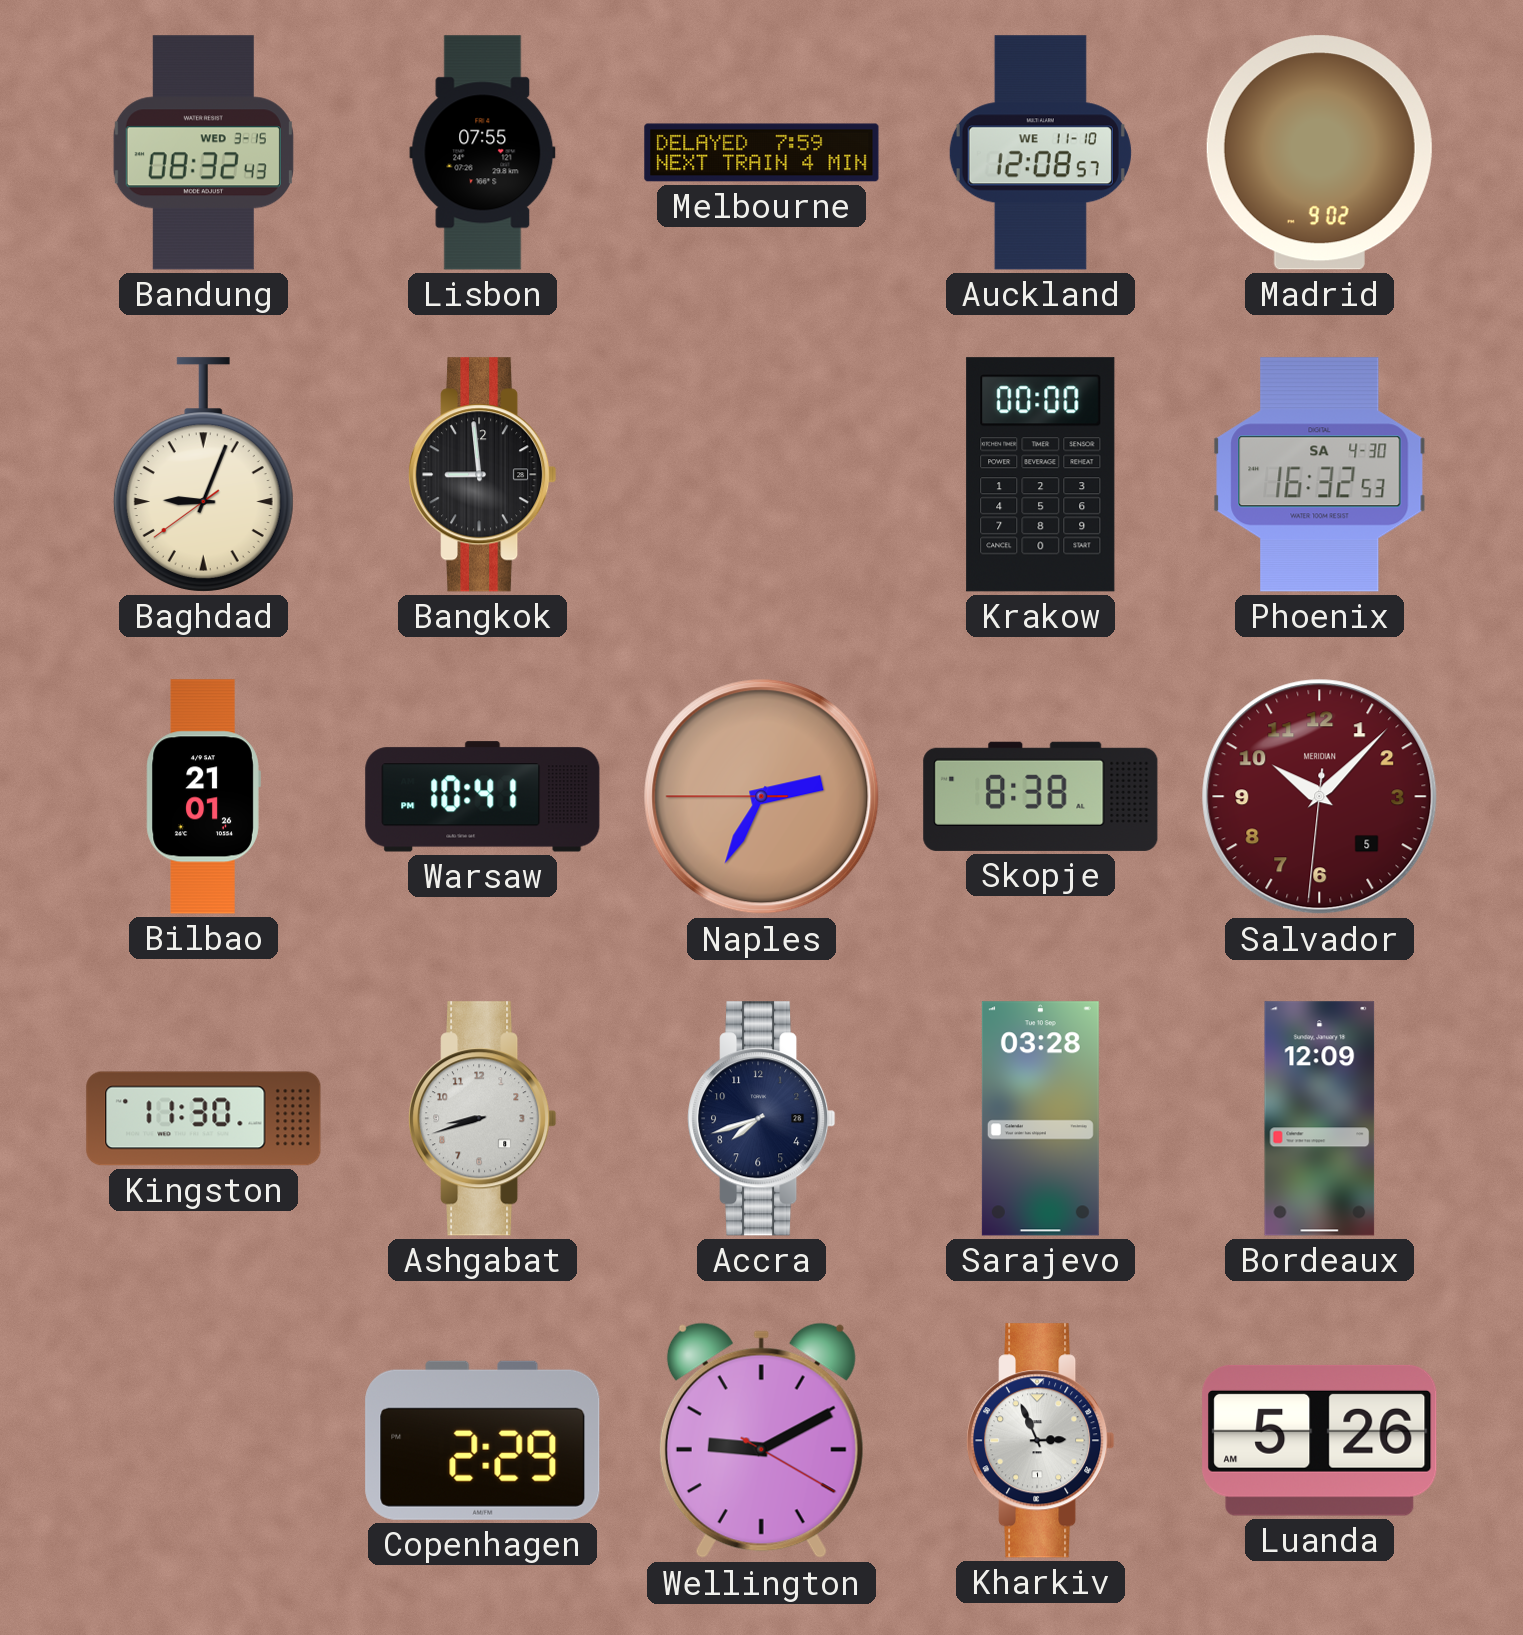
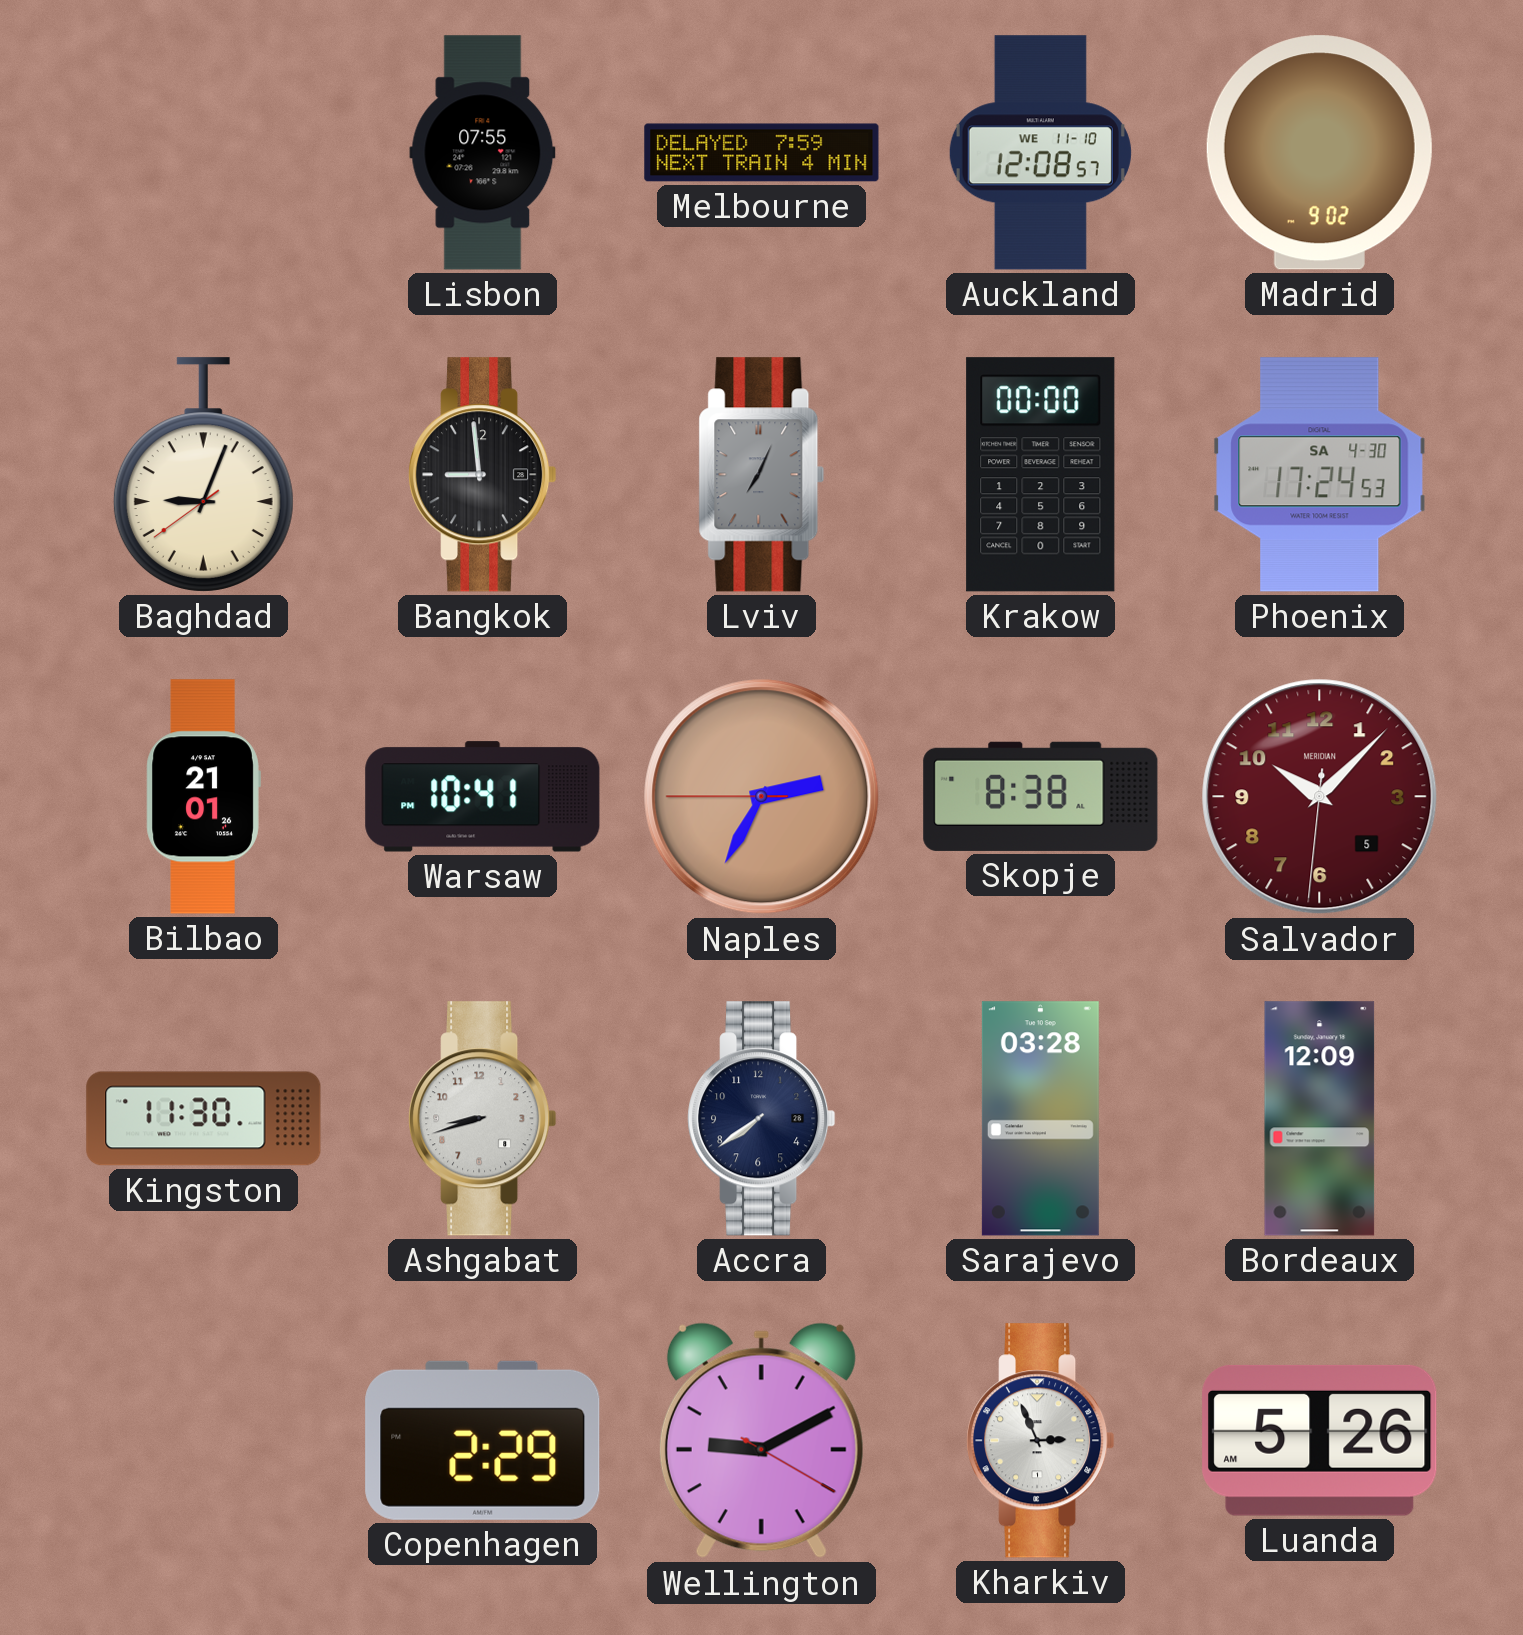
Bandung: 08:32 -> none (203, 153)
Lviv: none -> 7:04 (762, 475)
Phoenix: 16:32 -> 17:24 (1320, 475)
Accra: 7:42 -> 7:39 (762, 1119)
